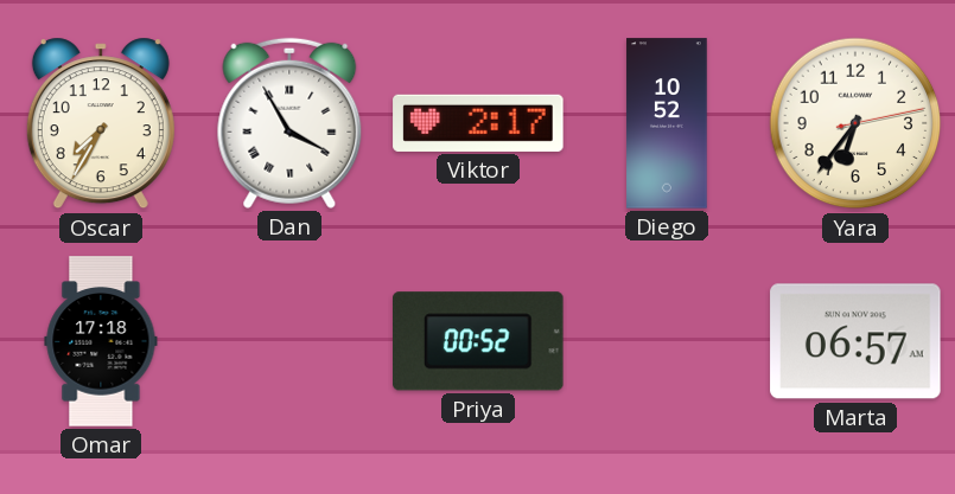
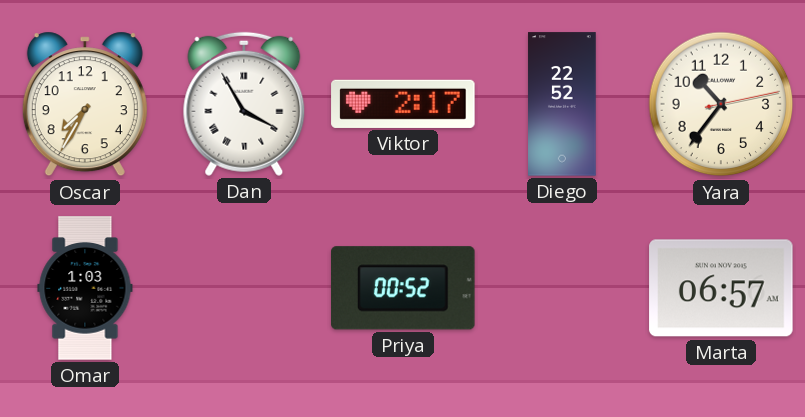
Diego: 10:52 -> 22:52 (562, 104)
Yara: 6:36 -> 10:36 (721, 104)
Omar: 17:18 -> 1:03 (85, 288)
